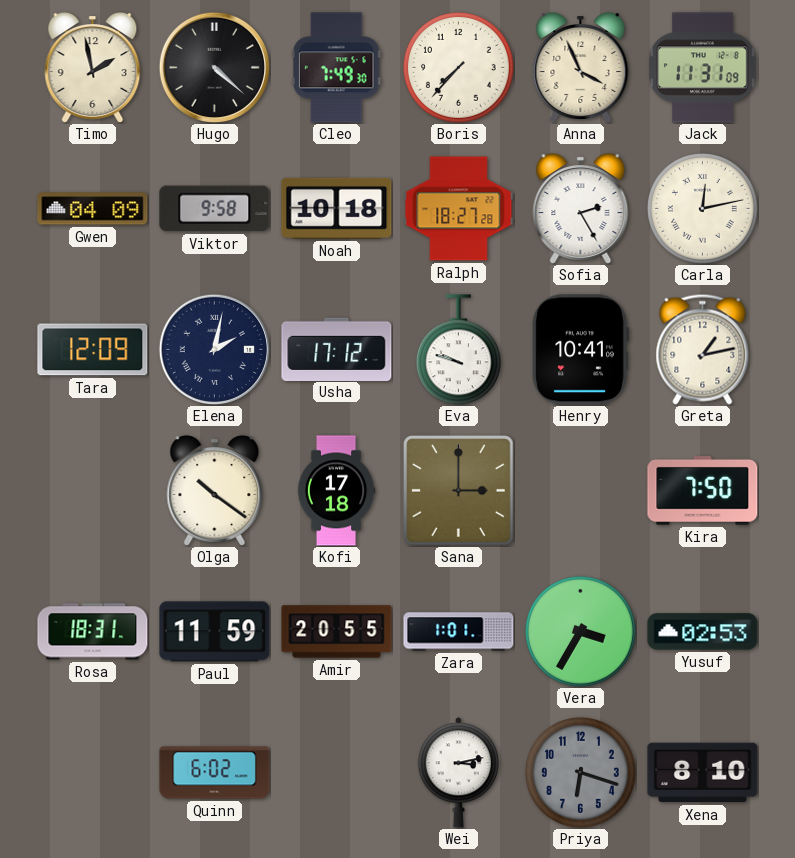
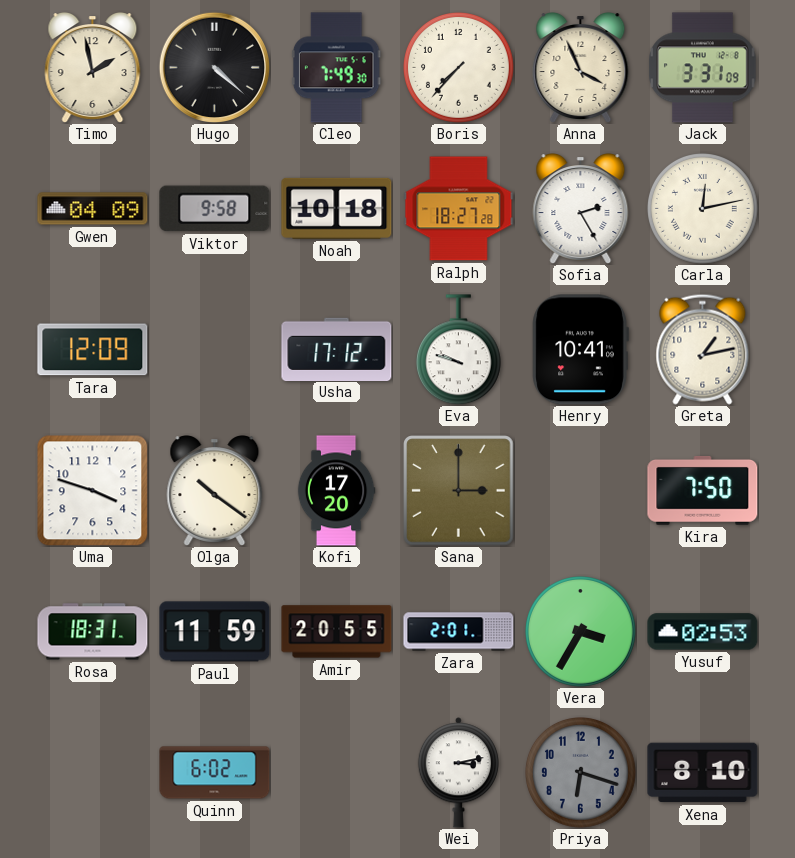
Jack: 11:31 -> 3:31 (703, 68)
Elena: 2:02 -> none (214, 349)
Uma: none -> 3:48 (92, 490)
Kofi: 17:18 -> 17:20 (336, 491)
Zara: 1:01 -> 2:01 (459, 632)
